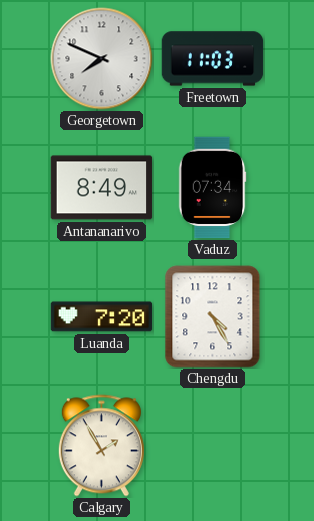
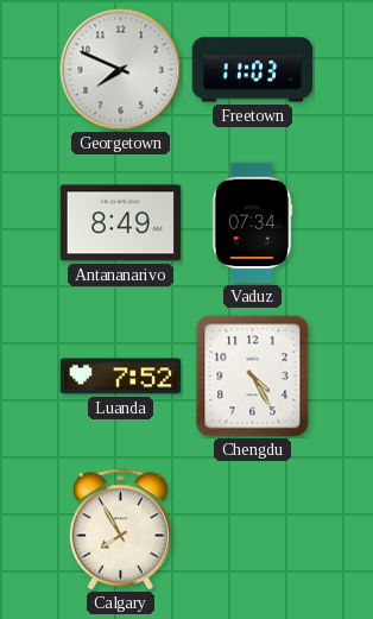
Luanda: 7:20 -> 7:52 (121, 377)
Calgary: 1:55 -> 7:55 (120, 530)
